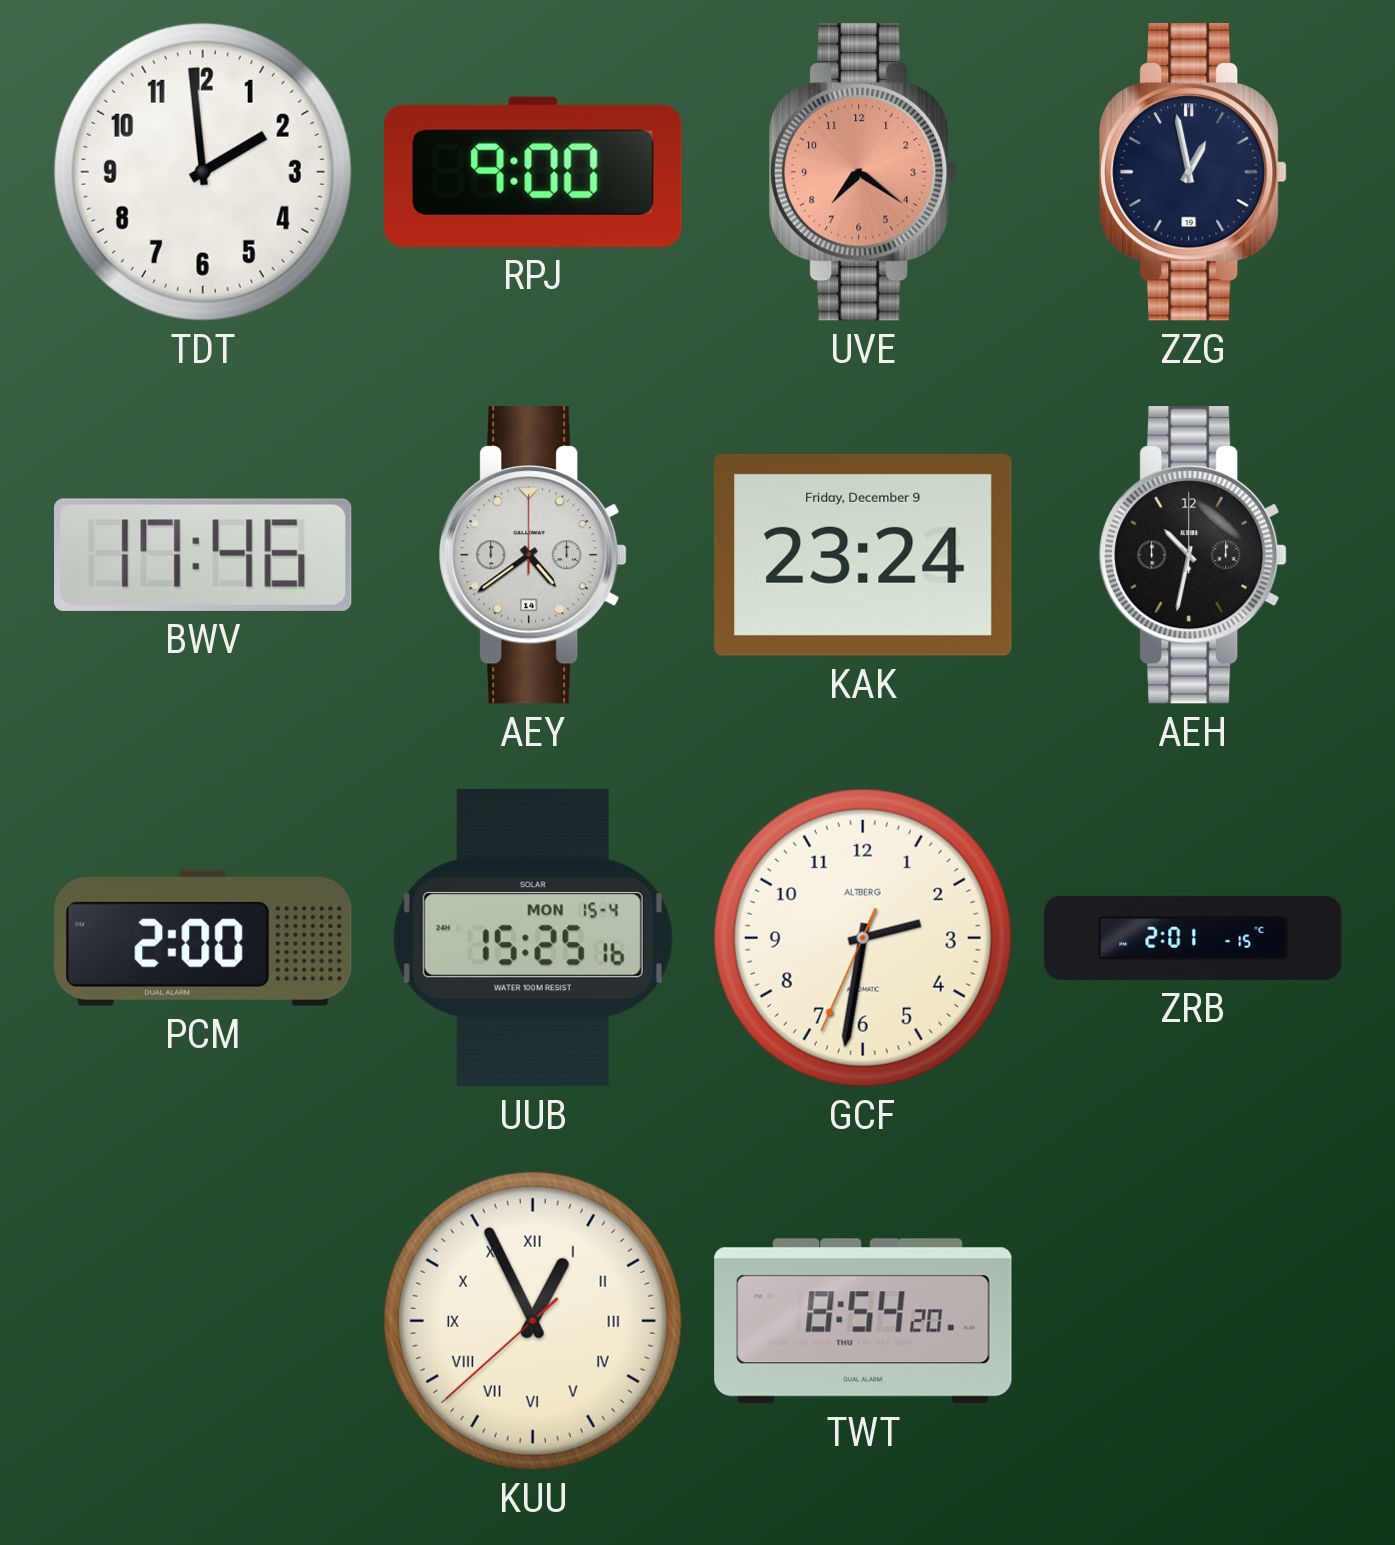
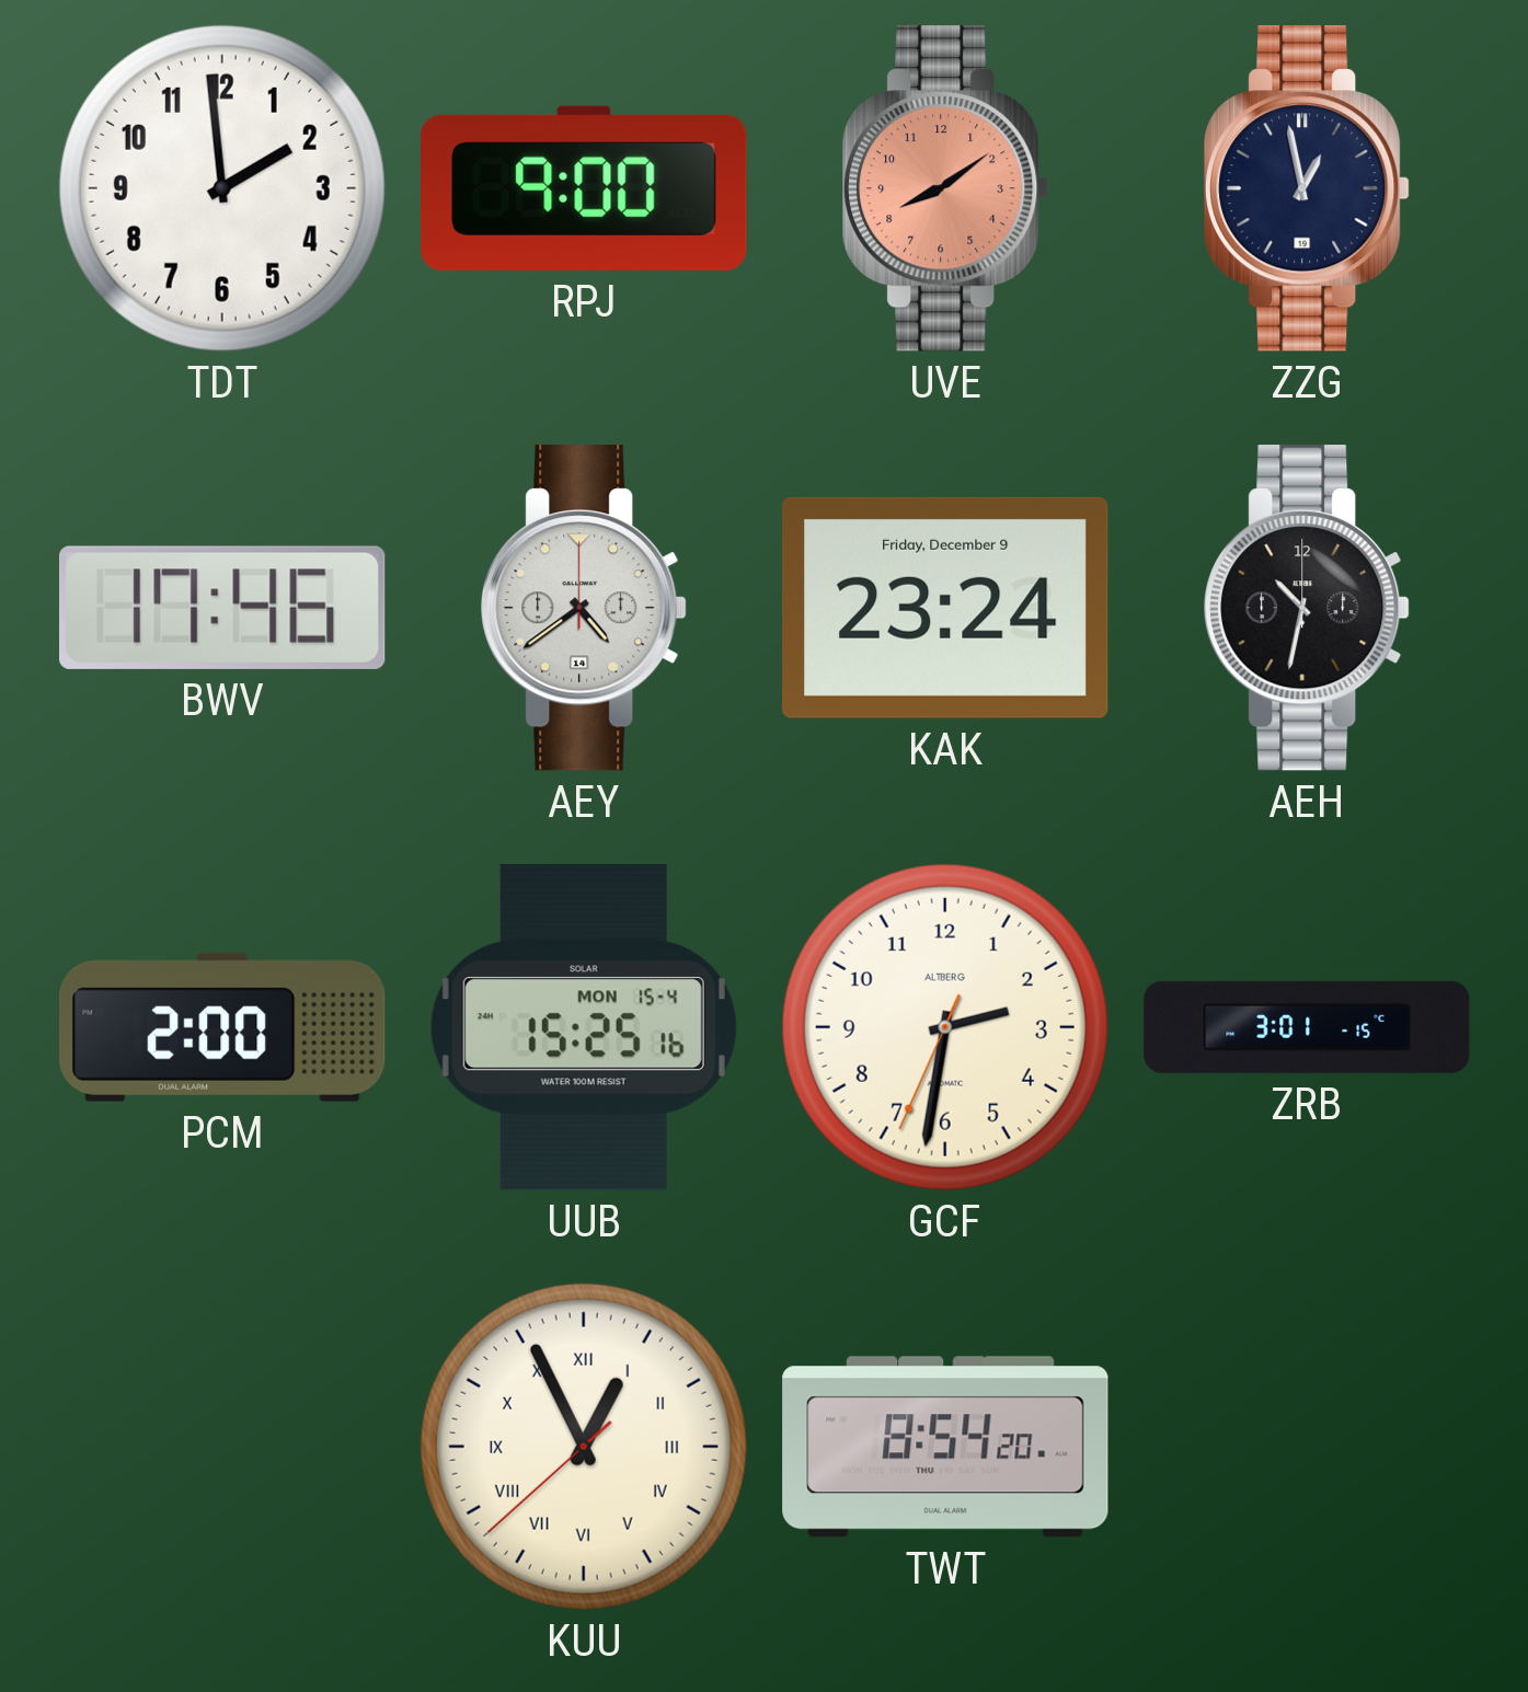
UVE: 7:21 -> 8:09 (945, 188)
ZRB: 2:01 -> 3:01 (1307, 1027)
